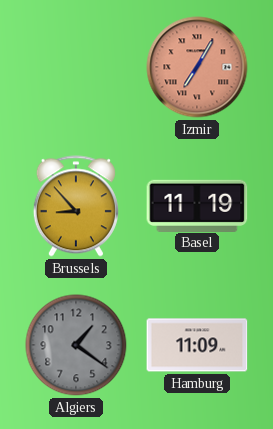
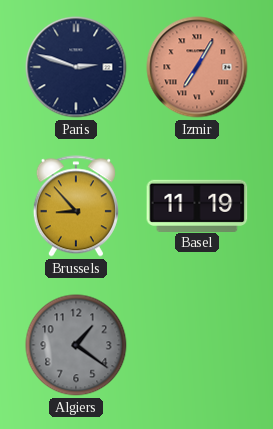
Paris: none -> 2:48 (76, 67)
Hamburg: 11:09 -> none (197, 345)
